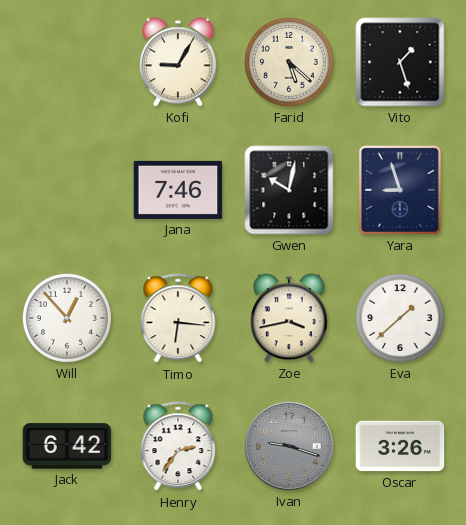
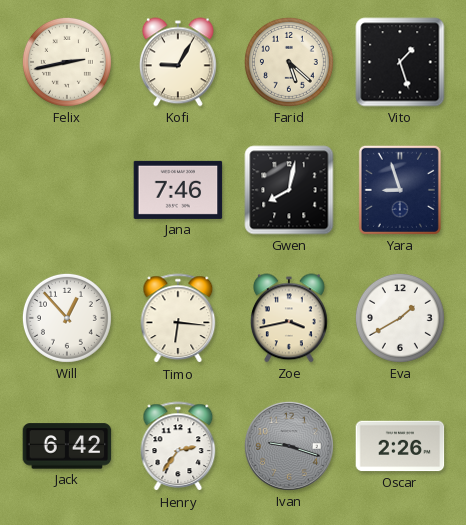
Felix: none -> 2:43 (67, 62)
Gwen: 10:02 -> 8:02 (289, 190)
Eva: 1:38 -> 1:40 (400, 318)
Oscar: 3:26 -> 2:26 (400, 446)
